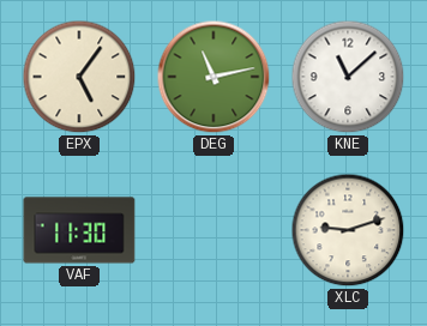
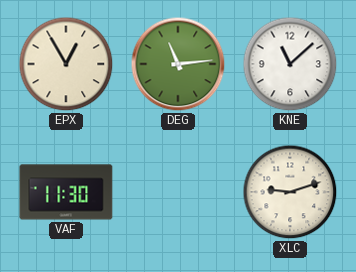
EPX: 5:06 -> 12:55 (66, 64)
DEG: 11:13 -> 11:14 (178, 64)
